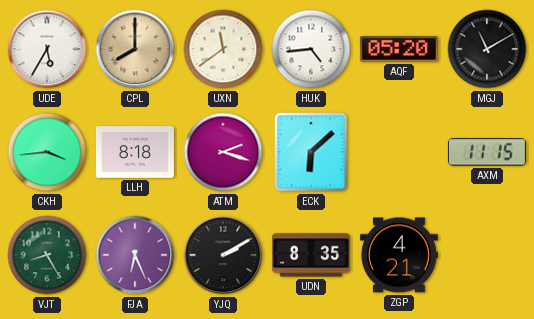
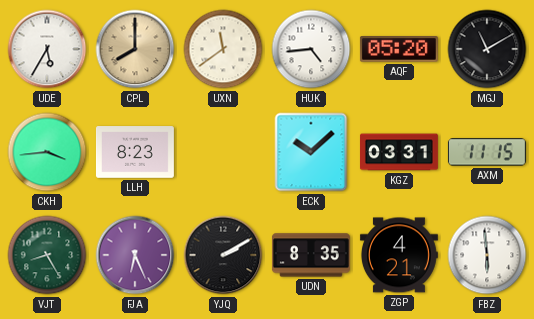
LLH: 8:18 -> 8:23 (135, 152)
ATM: 2:18 -> none (223, 152)
ECK: 6:08 -> 10:08 (311, 152)
KGZ: none -> 03:31 (399, 152)
FBZ: none -> 5:59 (487, 255)
